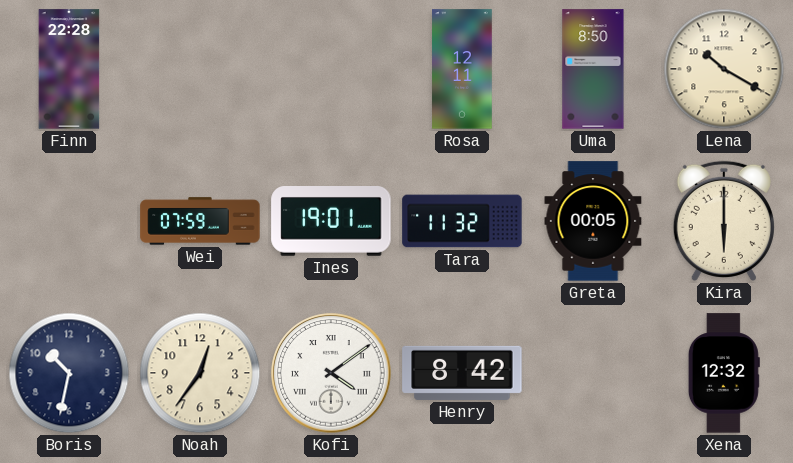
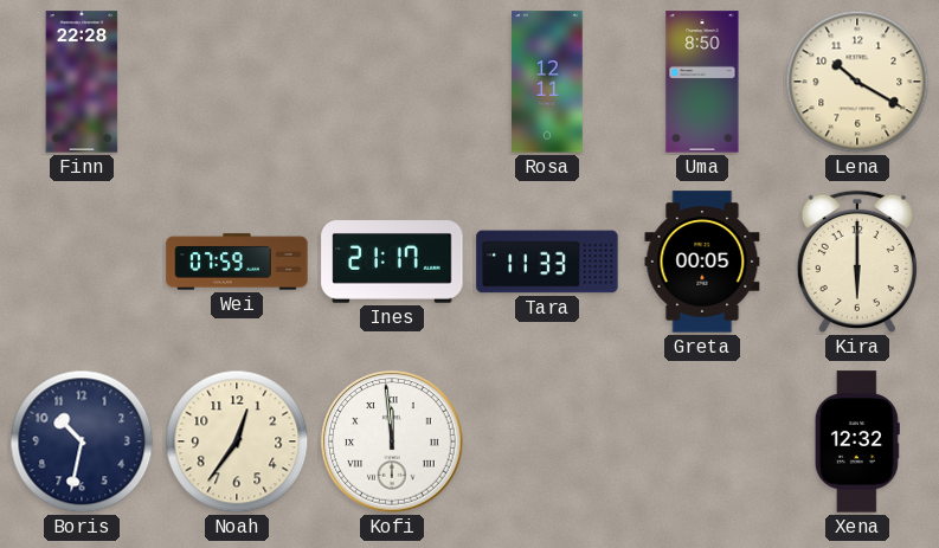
Ines: 19:01 -> 21:17 (392, 263)
Tara: 11:32 -> 11:33 (547, 262)
Kofi: 4:09 -> 11:59 (392, 441)
Henry: 8:42 -> none (462, 373)
